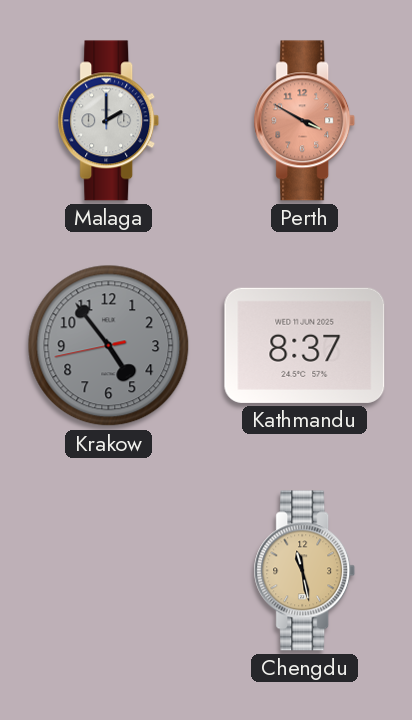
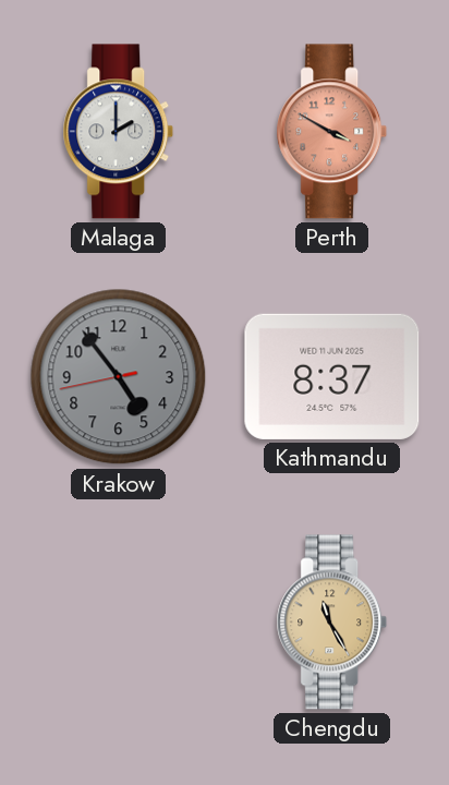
Chengdu: 11:28 -> 11:25 (332, 623)
